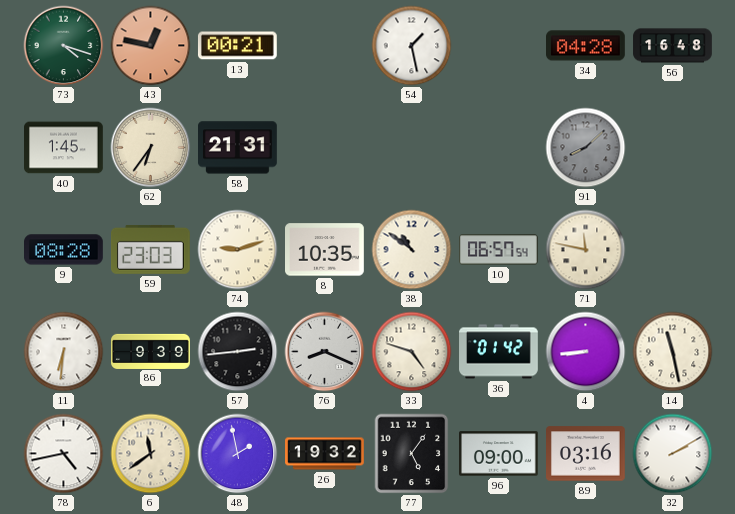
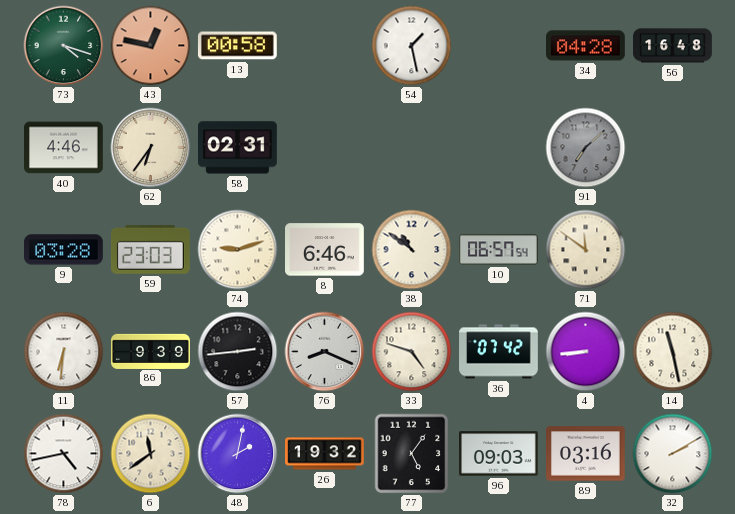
13: 00:21 -> 00:58 (237, 46)
40: 1:45 -> 4:46 (64, 148)
58: 21:31 -> 02:31 (238, 148)
91: 8:08 -> 7:08 (586, 148)
9: 08:28 -> 03:28 (64, 250)
8: 10:35 -> 6:46 (325, 250)
71: 11:47 -> 11:51 (586, 250)
36: 01:42 -> 07:42 (499, 352)
48: 1:58 -> 2:02 (238, 454)
96: 09:00 -> 09:03 (499, 454)
